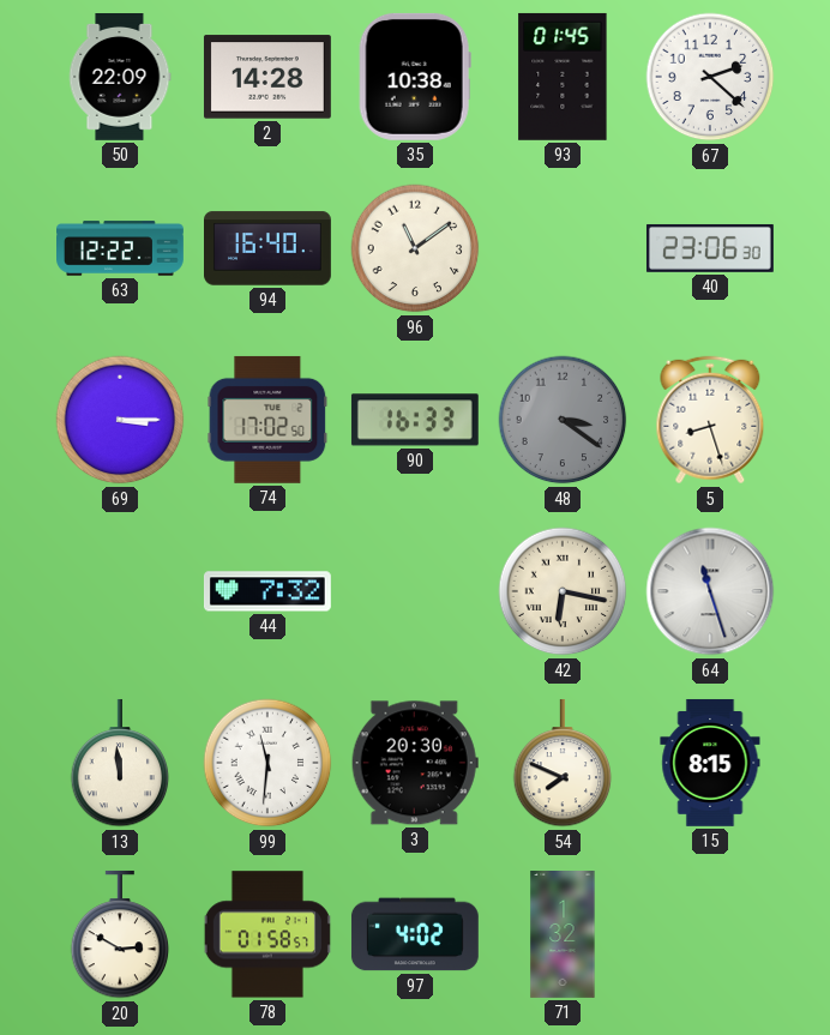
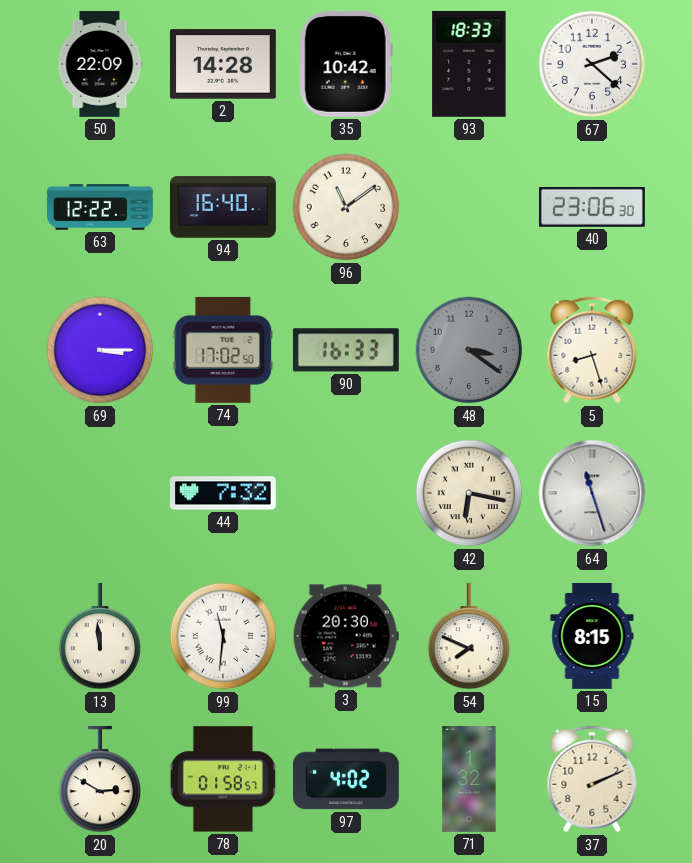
35: 10:38 -> 10:42 (346, 64)
93: 01:45 -> 18:33 (469, 64)
37: none -> 2:11 (592, 779)
